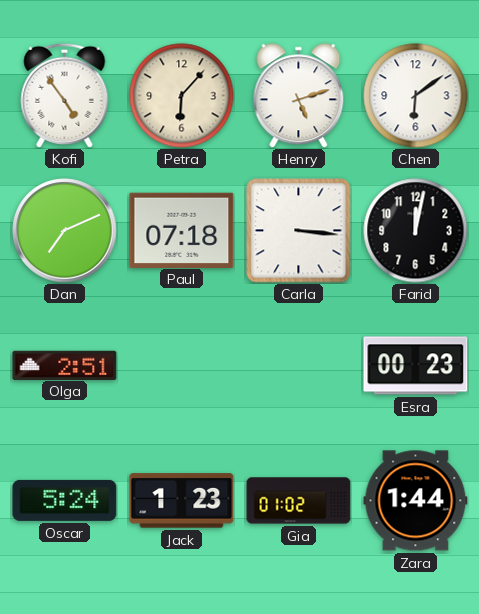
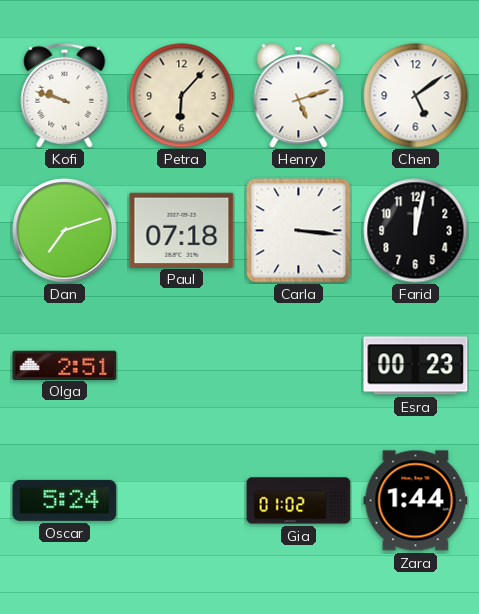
Kofi: 4:54 -> 9:48 (65, 95)
Chen: 6:09 -> 5:09 (416, 96)
Dan: 7:11 -> 7:12 (65, 231)
Jack: 1:23 -> none (182, 501)
